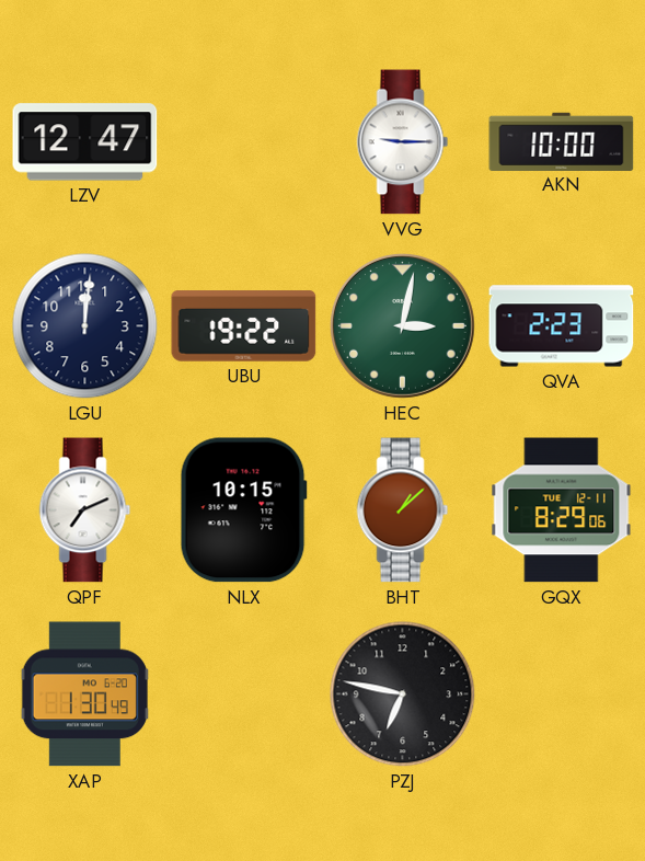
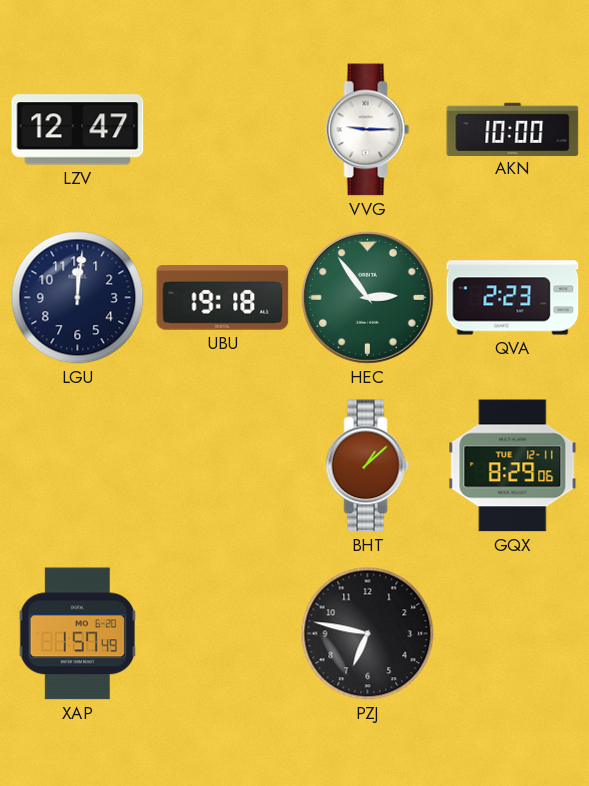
UBU: 19:22 -> 19:18 (223, 298)
HEC: 3:02 -> 2:54 (367, 297)
QPF: 7:11 -> none (85, 510)
NLX: 10:15 -> none (243, 510)
XAP: 1:30 -> 1:57 (77, 634)
